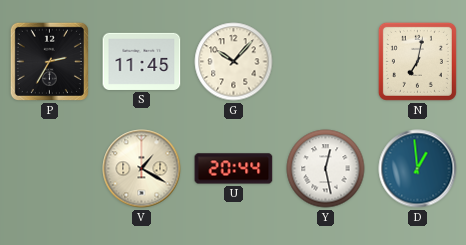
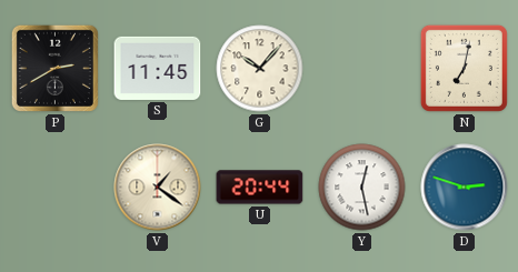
P: 2:35 -> 2:40 (54, 68)
V: 1:20 -> 1:21 (158, 188)
D: 12:59 -> 2:48 (465, 188)
